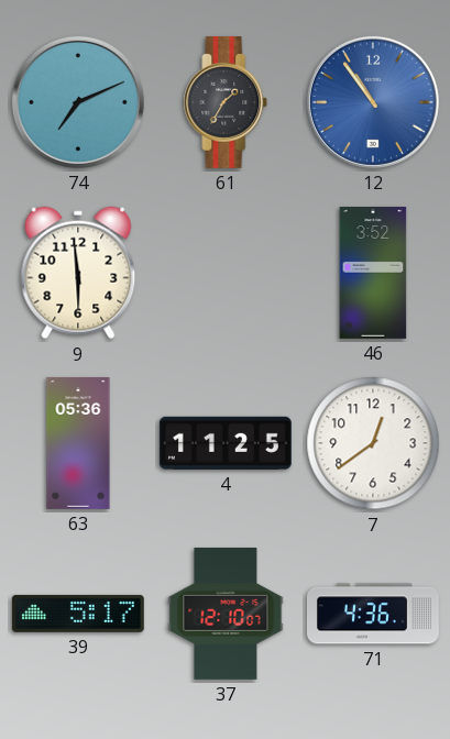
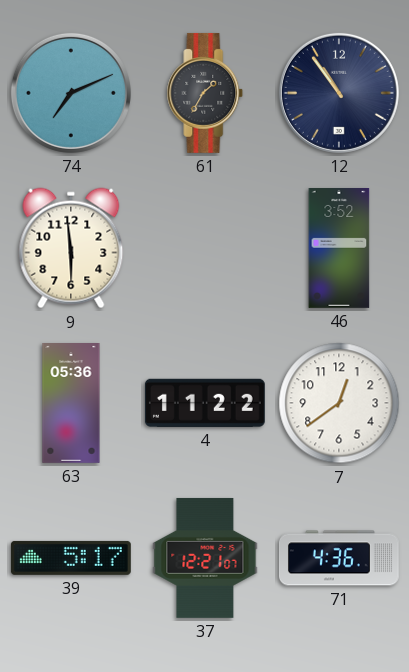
12 dial: blue -> navy (339, 93)
4: 11:25 -> 11:22 (205, 403)
37: 12:10 -> 12:21 (205, 558)
